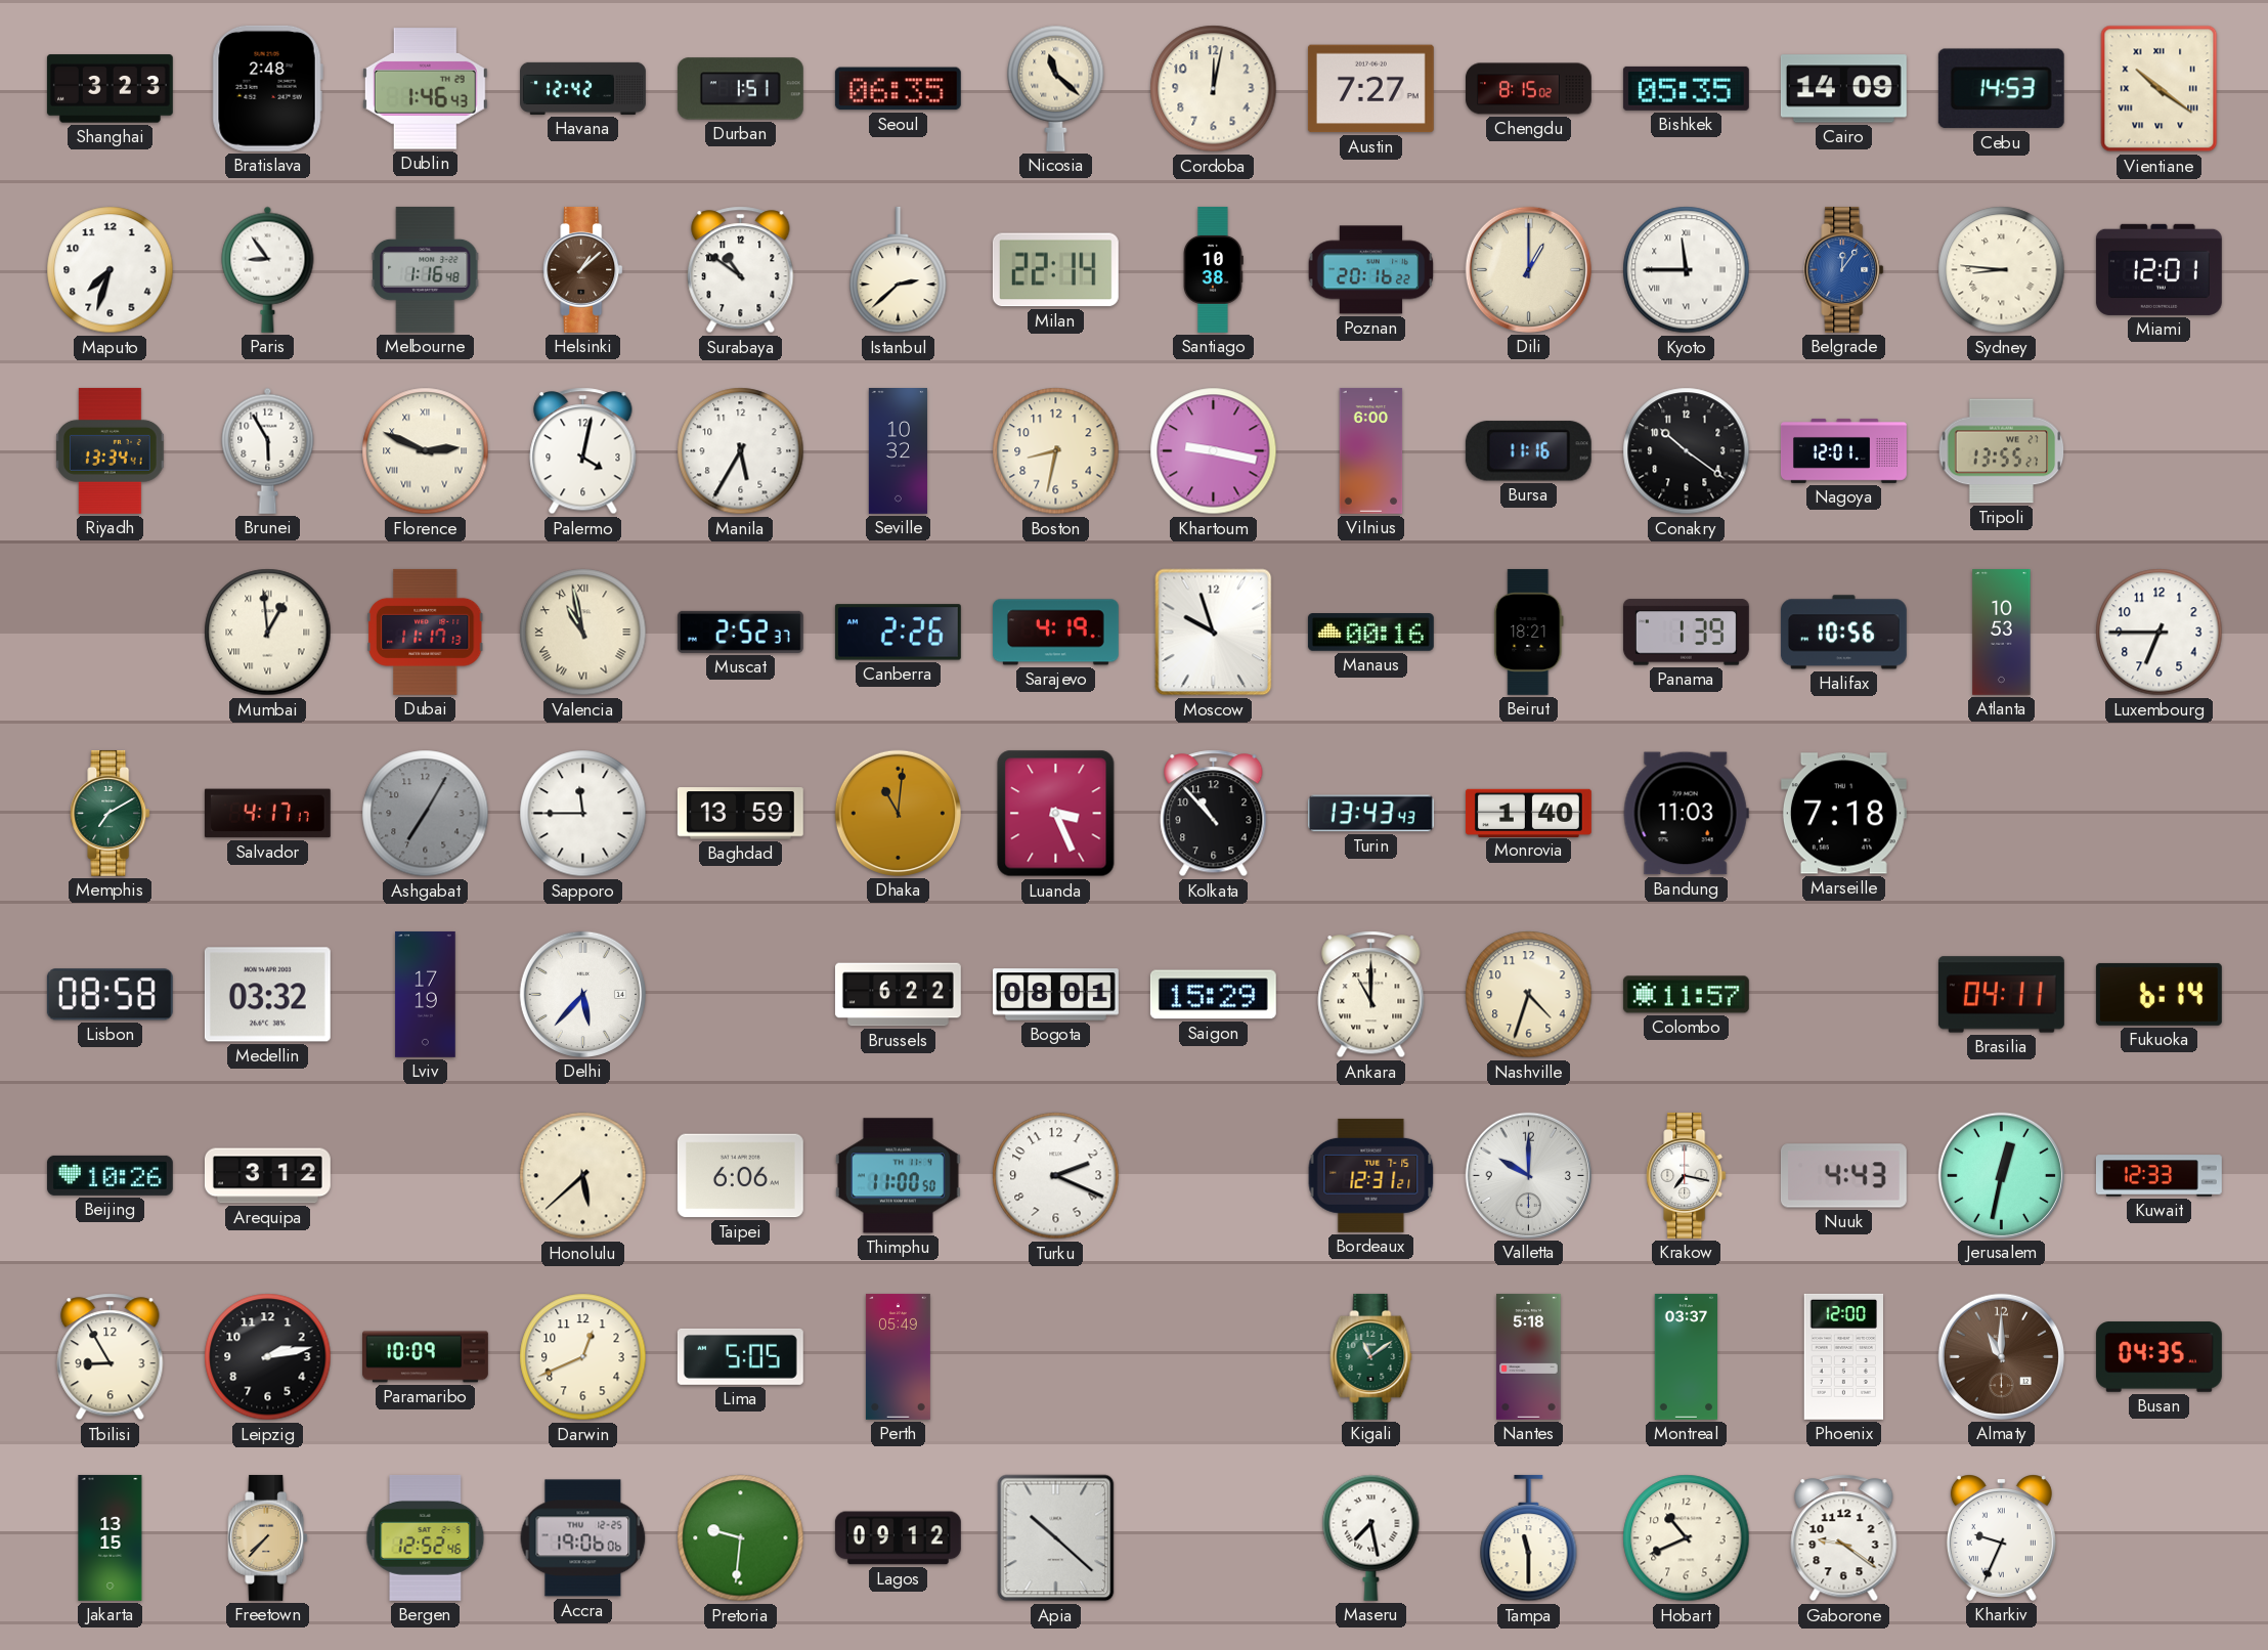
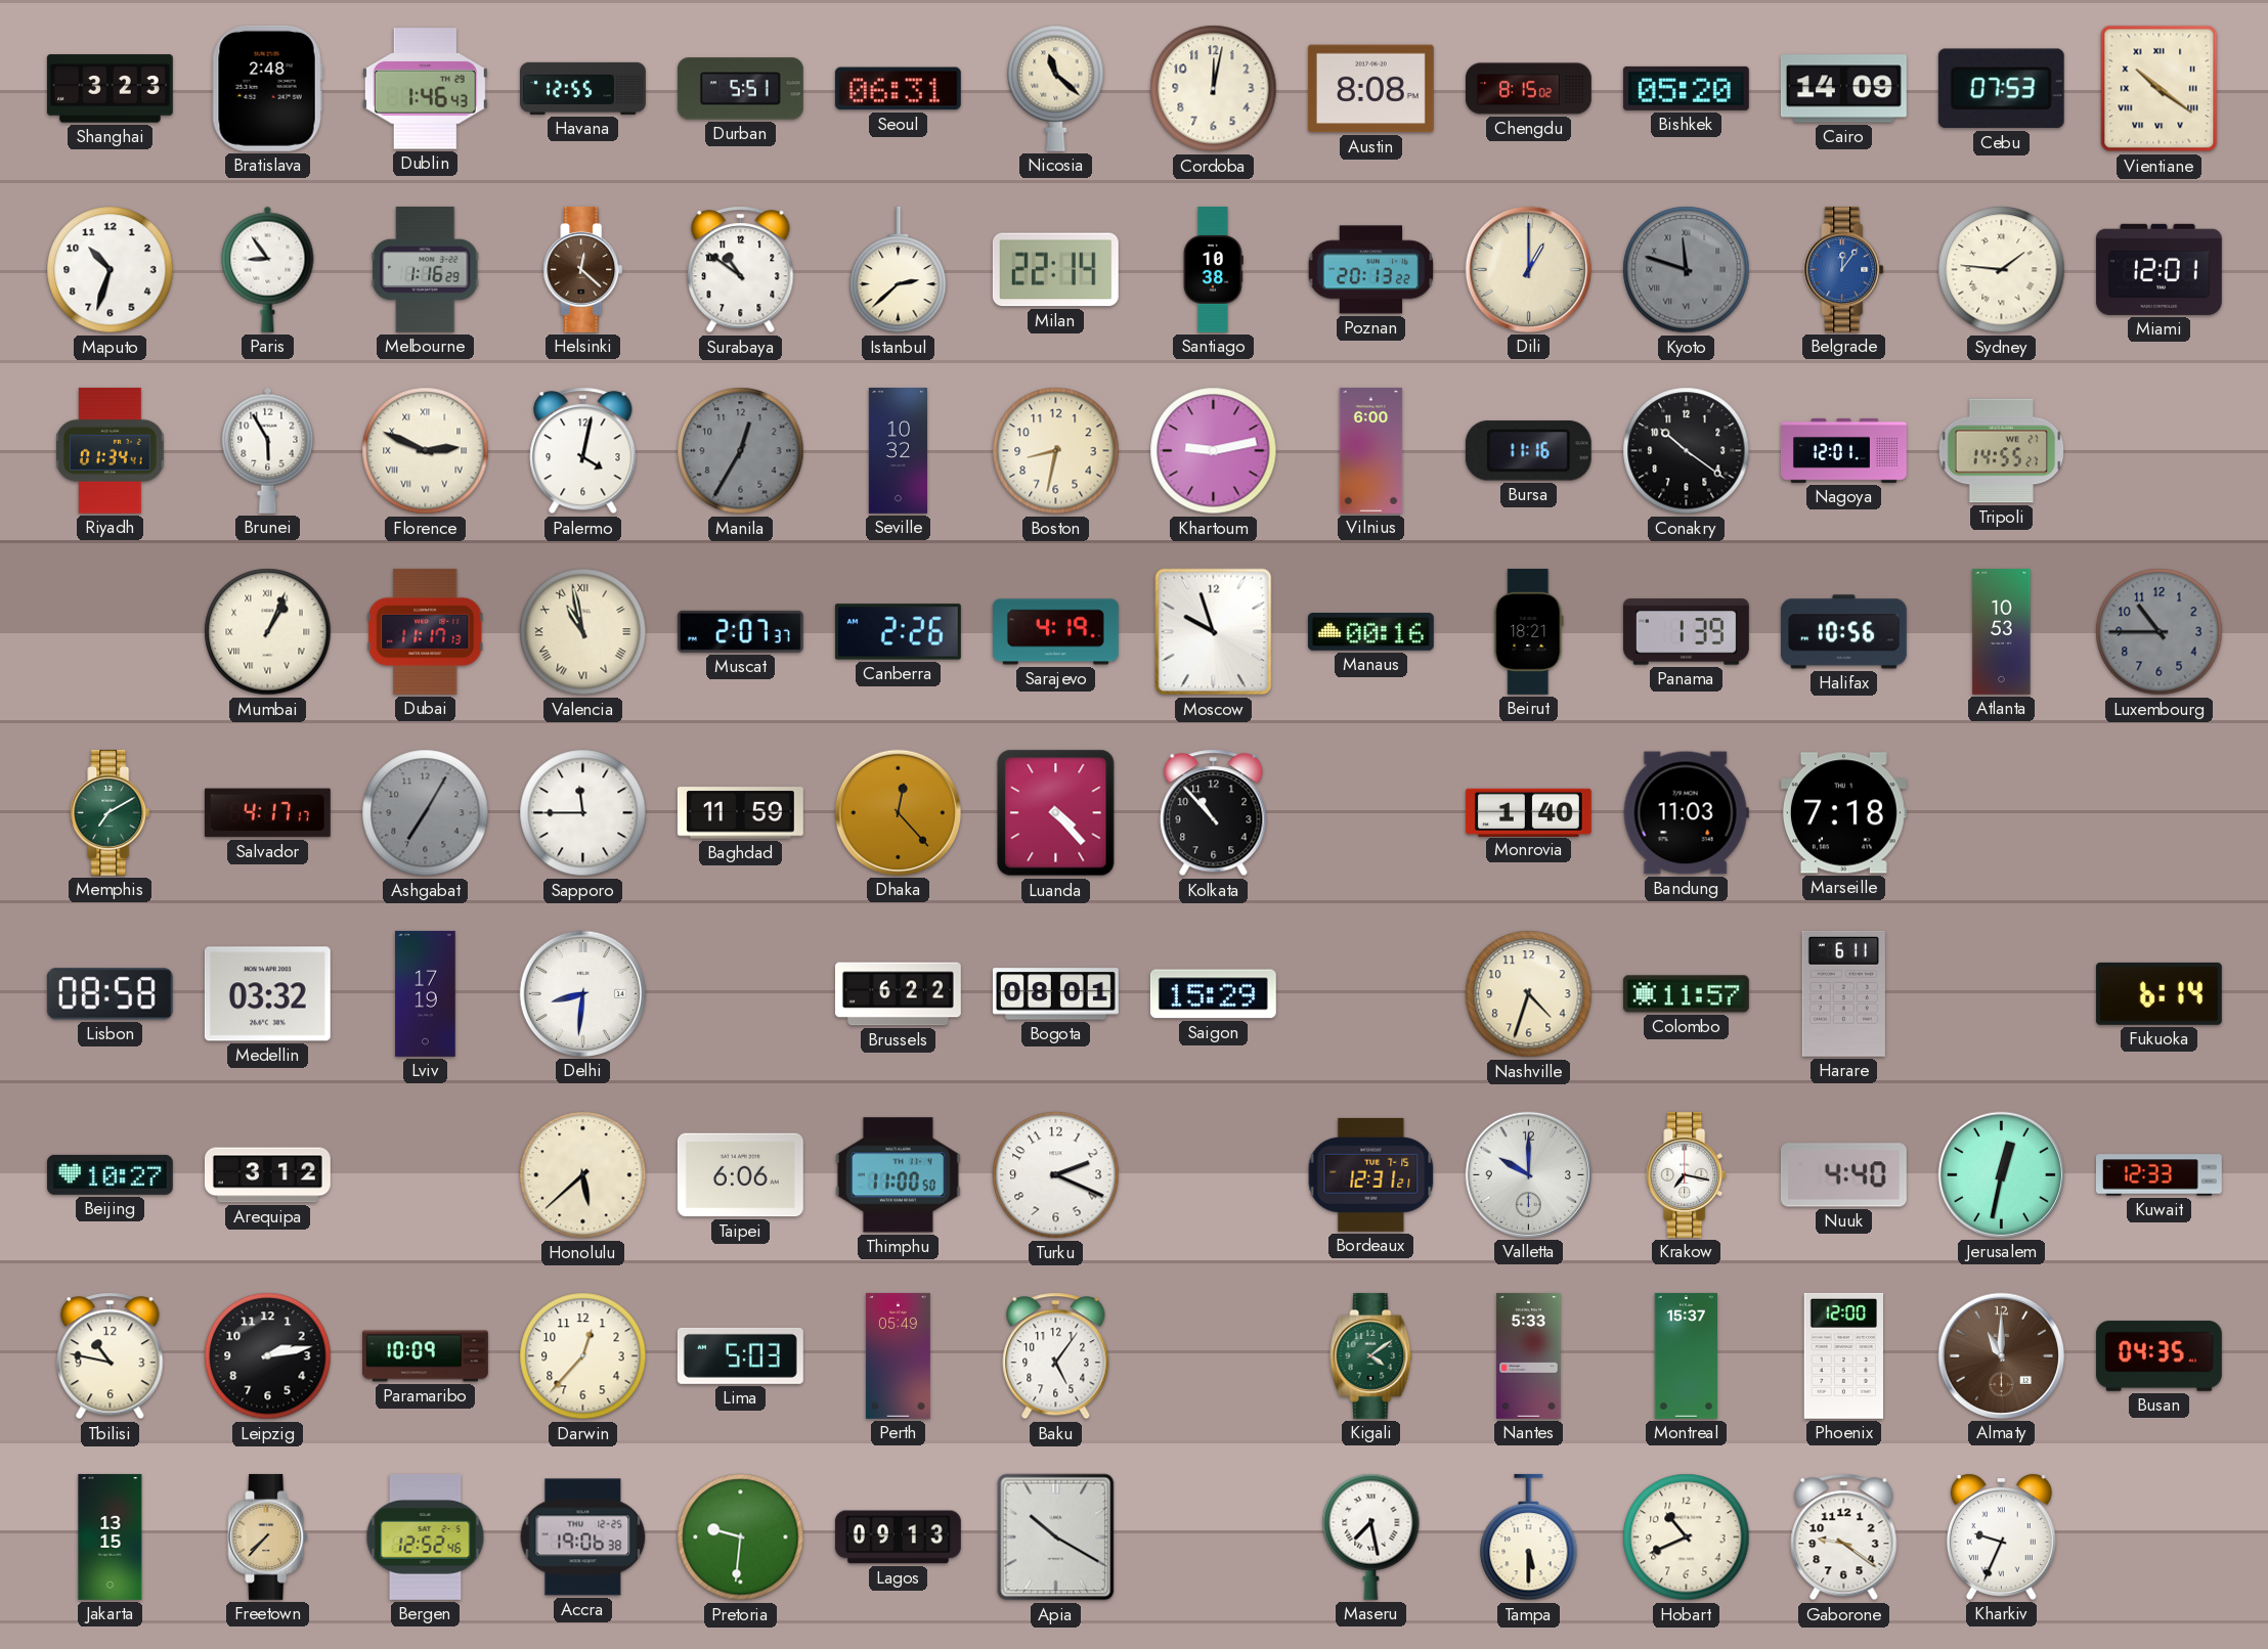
Havana: 12:42 -> 12:55 (583, 88)
Durban: 1:51 -> 5:51 (740, 89)
Seoul: 06:35 -> 06:31 (898, 89)
Austin: 7:27 -> 8:08 (1370, 89)
Bishkek: 05:35 -> 05:20 (1686, 88)
Cebu: 14:53 -> 07:53 (2001, 89)
Maputo: 7:33 -> 10:33 (111, 270)
Melbourne: 1:16:48 -> 1:16:29 (426, 269)
Helsinki: 1:08 -> 12:22 (583, 269)
Poznan: 20:16 -> 20:13 (1371, 270)
Kyoto: 11:45 -> 11:48 (1687, 270)
Kyoto dial: white -> grey (1687, 270)
Sydney: 8:46 -> 1:46 (2002, 270)
Riyadh: 13:34 -> 01:34 (111, 450)
Manila: 5:35 -> 12:35 (741, 451)
Manila dial: white -> grey (741, 451)
Khartoum: 9:17 -> 9:13 (1214, 451)
Tripoli: 13:55 -> 14:55 (2002, 451)
Mumbai: 12:59 -> 1:04 (268, 632)
Muscat: 2:52 -> 2:07 (740, 631)
Luxembourg: 6:45 -> 10:45 (2160, 632)
Luxembourg dial: white -> grey (2160, 632)
Baghdad: 13:59 -> 11:59 (740, 813)
Dhaka: 11:01 -> 12:23 (898, 812)
Luanda: 3:26 -> 4:23 (1056, 813)
Turin: 13:43 -> none (1370, 814)
Delhi: 5:37 -> 8:31 (582, 993)
Ankara: 11:00 -> none (1371, 995)
Harare: none -> 6:11 (1843, 993)
Brasilia: 04:11 -> none (2001, 995)
Beijing: 10:26 -> 10:27 (110, 1174)
Nuuk: 4:43 -> 4:40 (1843, 1175)
Tbilisi: 8:55 -> 10:47 (111, 1356)
Darwin: 12:41 -> 12:37 (583, 1356)
Lima: 5:05 -> 5:03 (740, 1355)
Baku: none -> 5:06 (1056, 1356)
Kigali: 11:09 -> 4:09 (1371, 1355)
Nantes: 5:18 -> 5:33 (1529, 1355)
Montreal: 03:37 -> 15:37 (1686, 1355)
Accra: 19:06:06 -> 19:06:38 (583, 1537)
Lagos: 09:12 -> 09:13 (898, 1537)
Apia: 10:22 -> 10:20 (1056, 1537)
Tampa: 11:30 -> 5:30 (1529, 1537)
